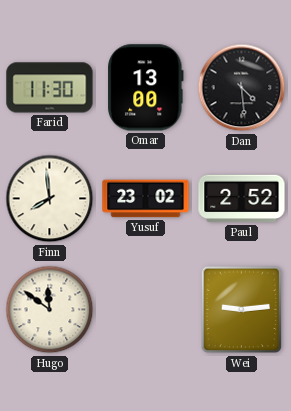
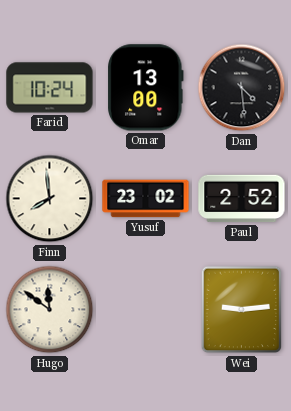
Farid: 11:30 -> 10:24 (50, 88)
